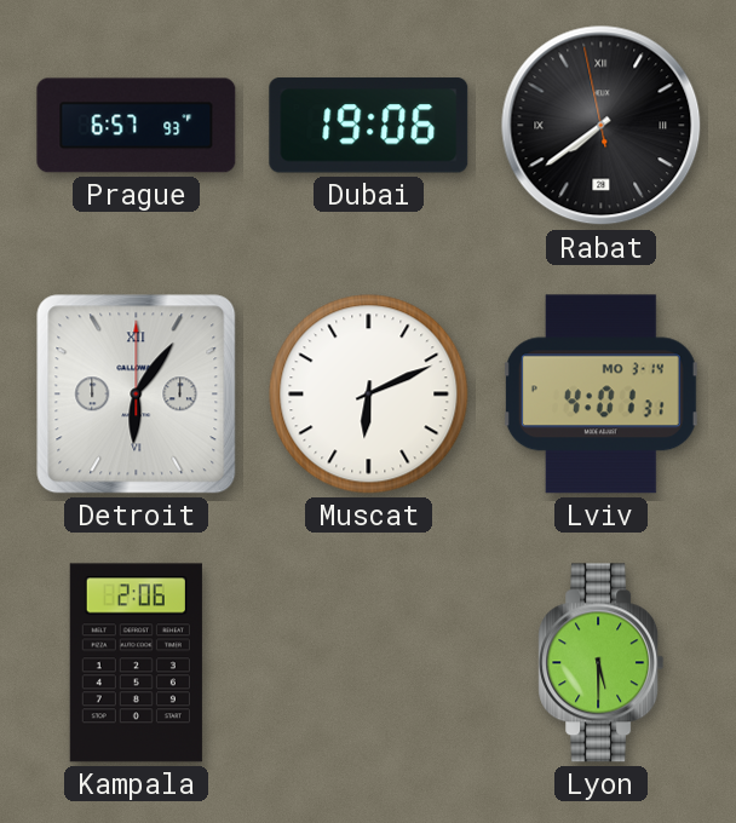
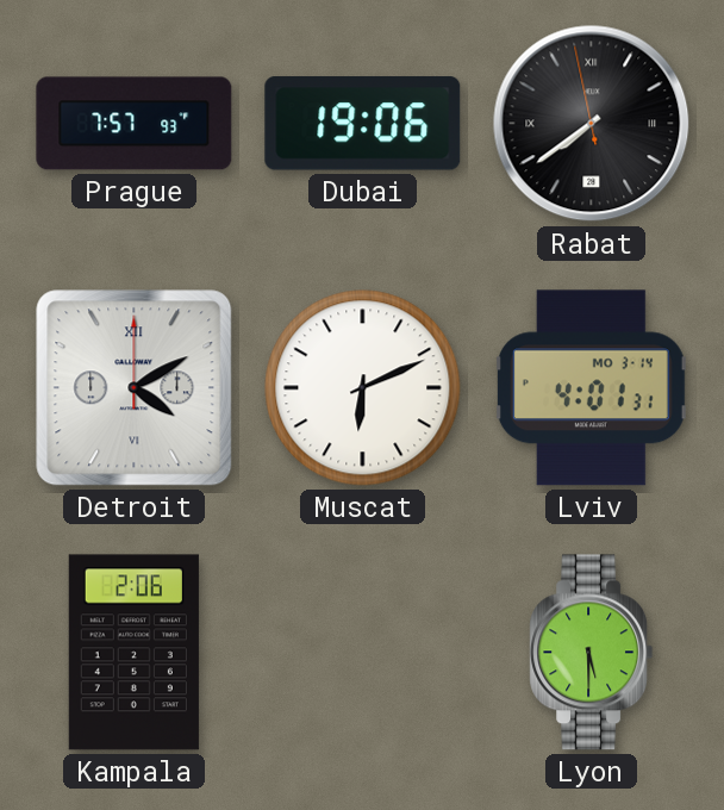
Prague: 6:57 -> 7:57 (135, 124)
Detroit: 6:06 -> 4:10 (135, 388)
